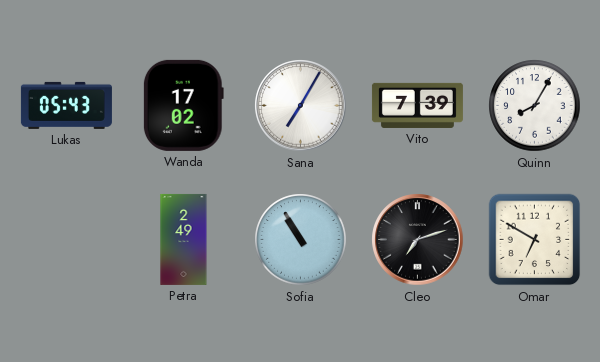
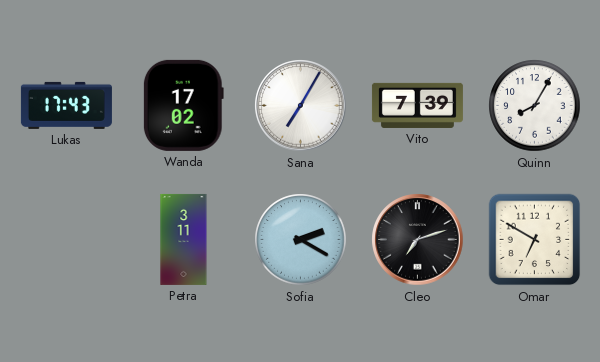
Lukas: 05:43 -> 17:43 (66, 105)
Petra: 2:49 -> 3:11 (184, 239)
Sofia: 10:55 -> 2:20 (301, 240)
